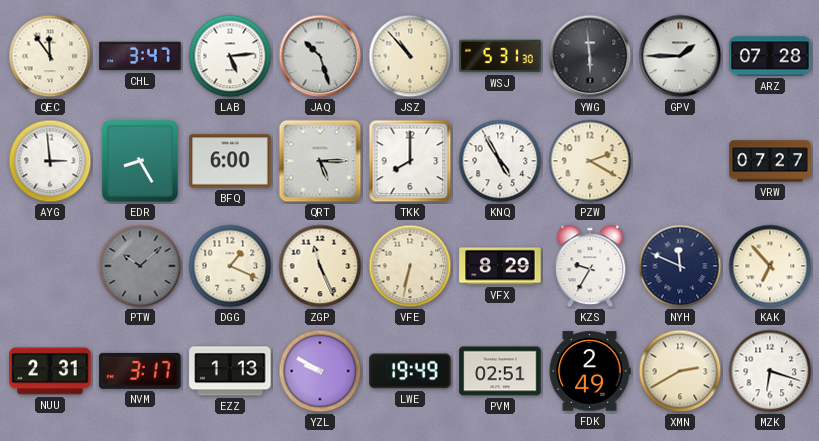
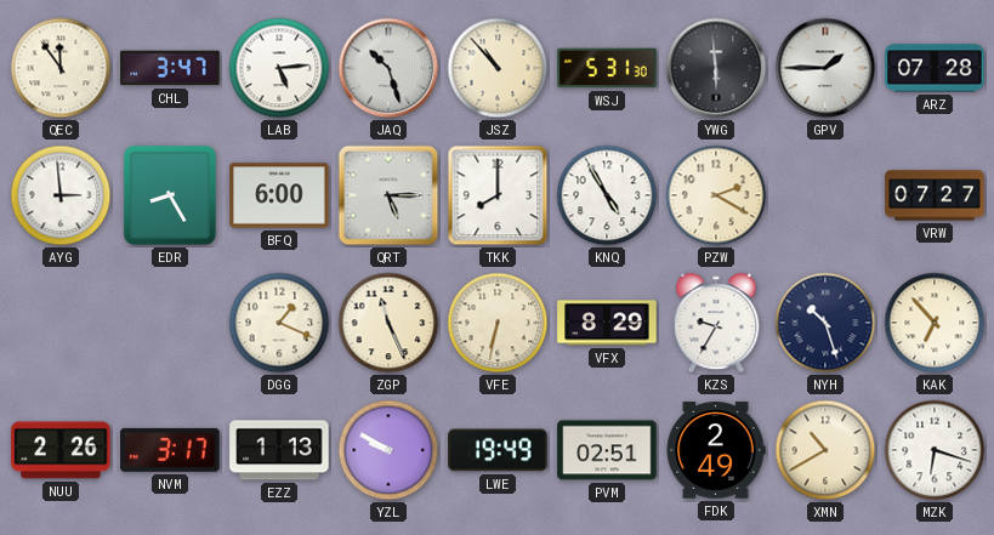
PTW: 10:08 -> none (140, 266)
NYH: 11:49 -> 10:27 (825, 323)
NUU: 2:31 -> 2:26 (61, 450)
XMN: 2:40 -> 10:40 (825, 450)
